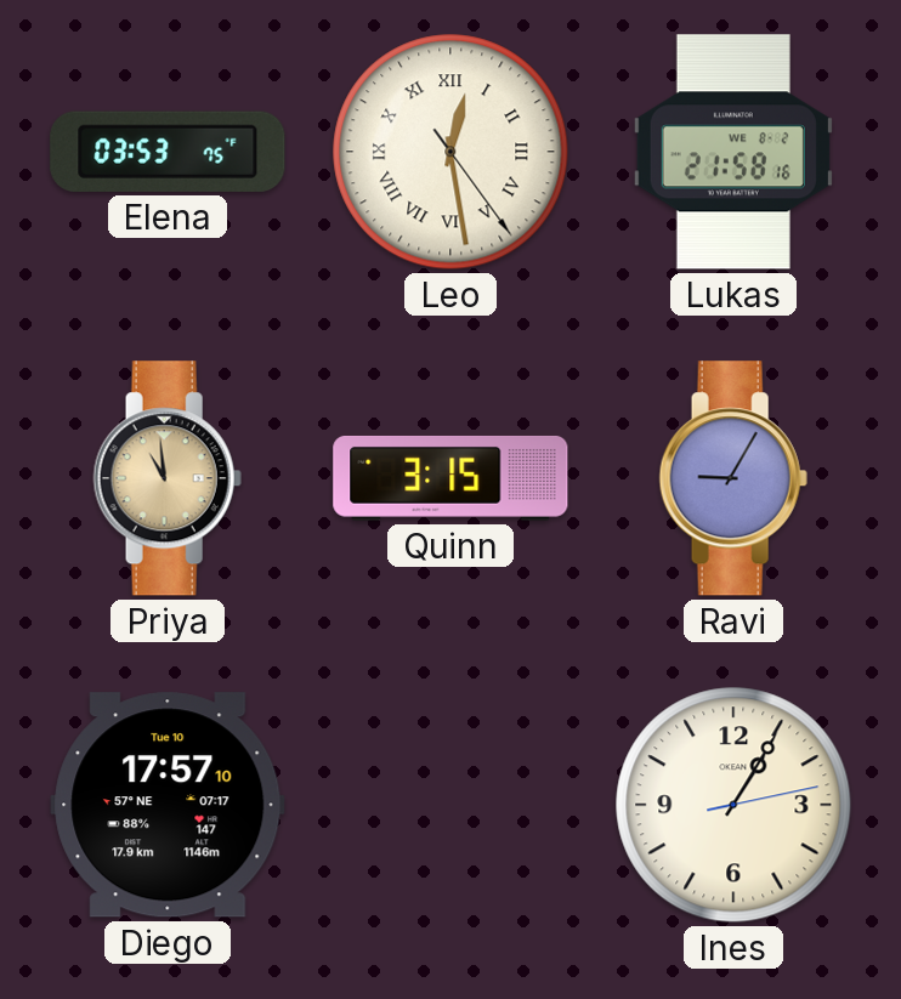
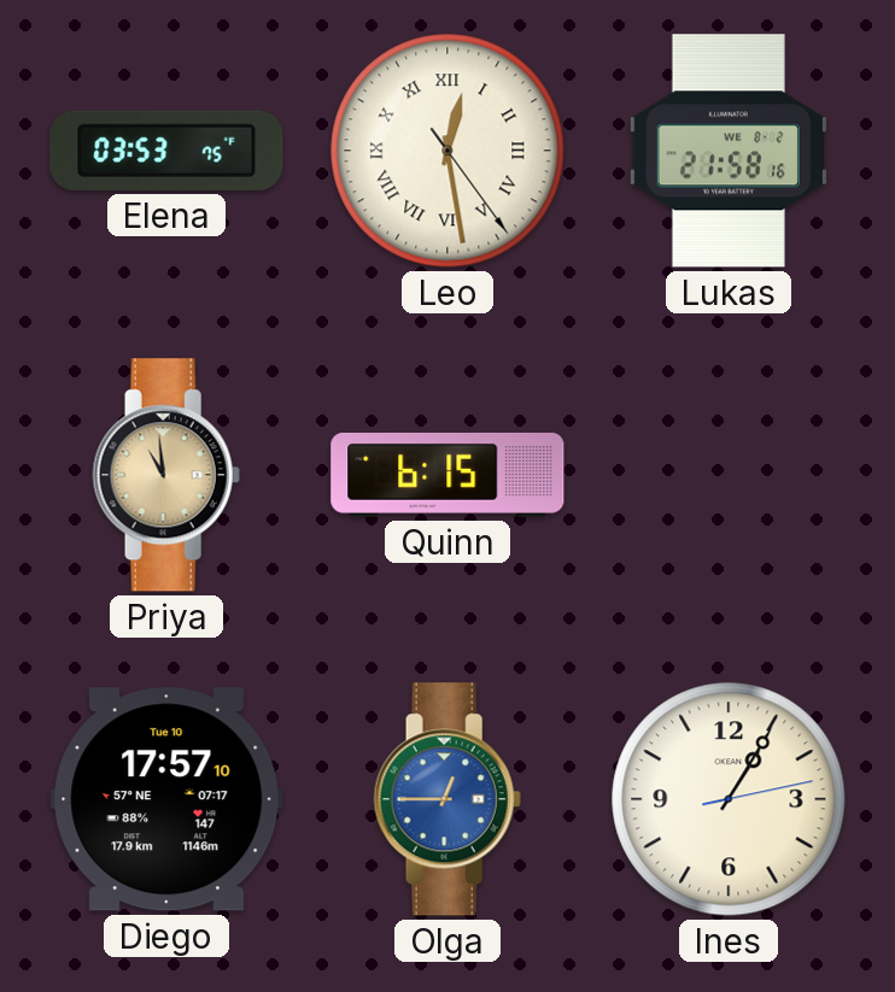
Quinn: 3:15 -> 6:15 (448, 475)
Ravi: 9:05 -> none (733, 478)
Olga: none -> 12:45 (448, 799)
